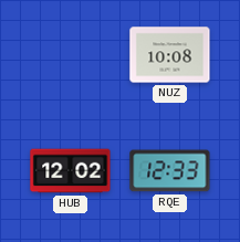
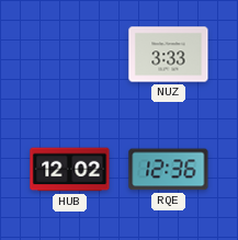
NUZ: 10:08 -> 3:33 (169, 55)
RQE: 12:33 -> 12:36 (169, 170)
